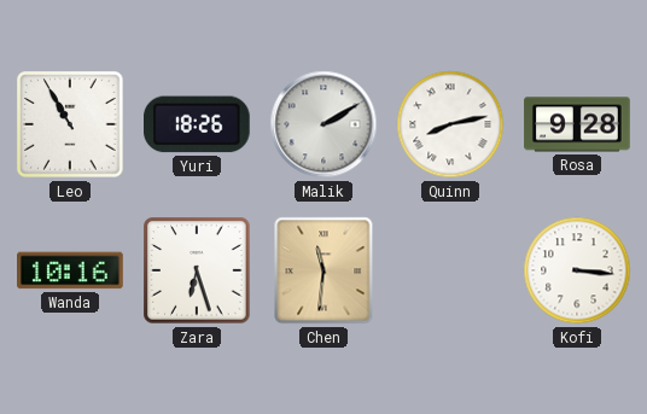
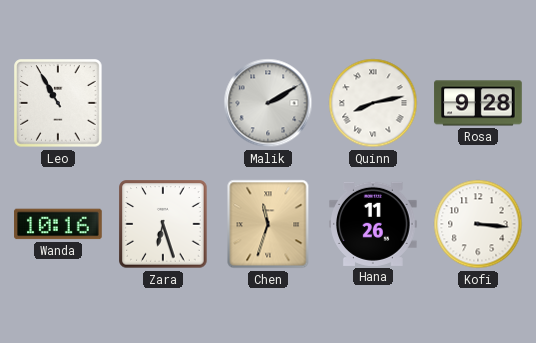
Yuri: 18:26 -> none (198, 124)
Chen: 11:31 -> 11:33 (268, 224)
Hana: none -> 11:26 (373, 224)
